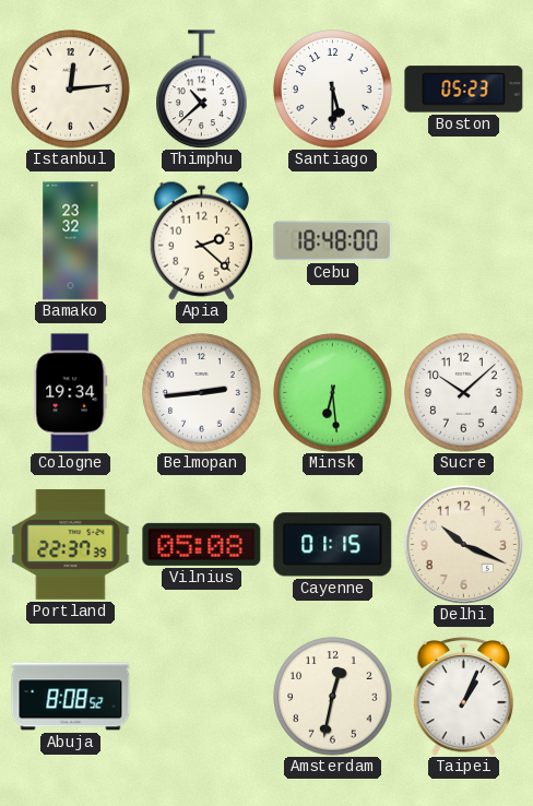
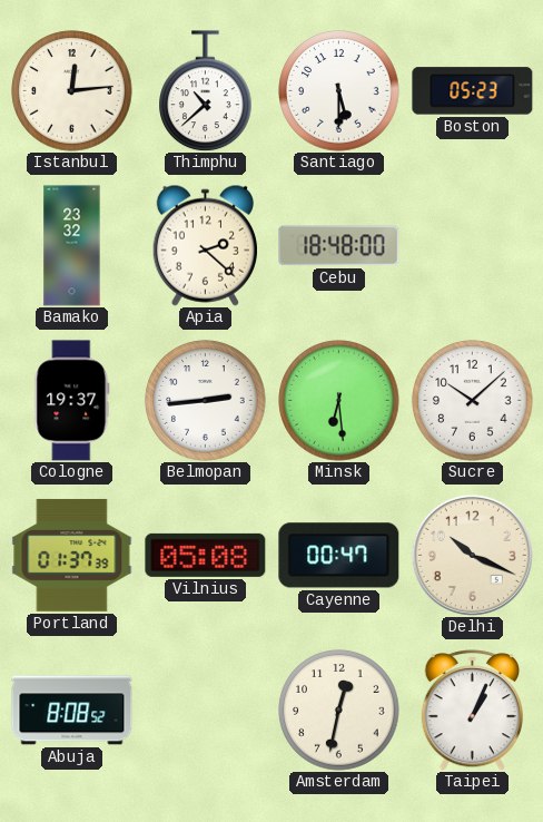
Cologne: 19:34 -> 19:37 (72, 401)
Portland: 22:37 -> 01:37 (72, 555)
Cayenne: 01:15 -> 00:47 (339, 556)
